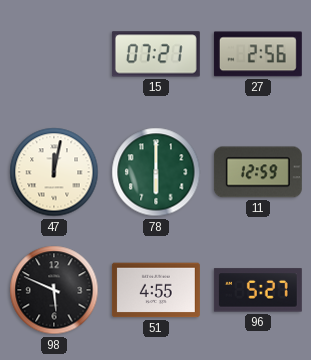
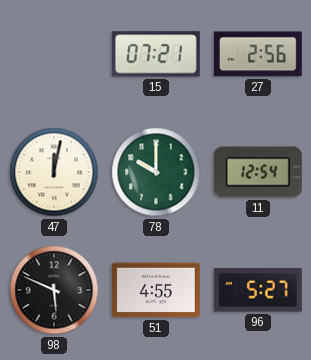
78: 6:00 -> 10:00 (156, 172)
11: 12:59 -> 12:54 (258, 172)
